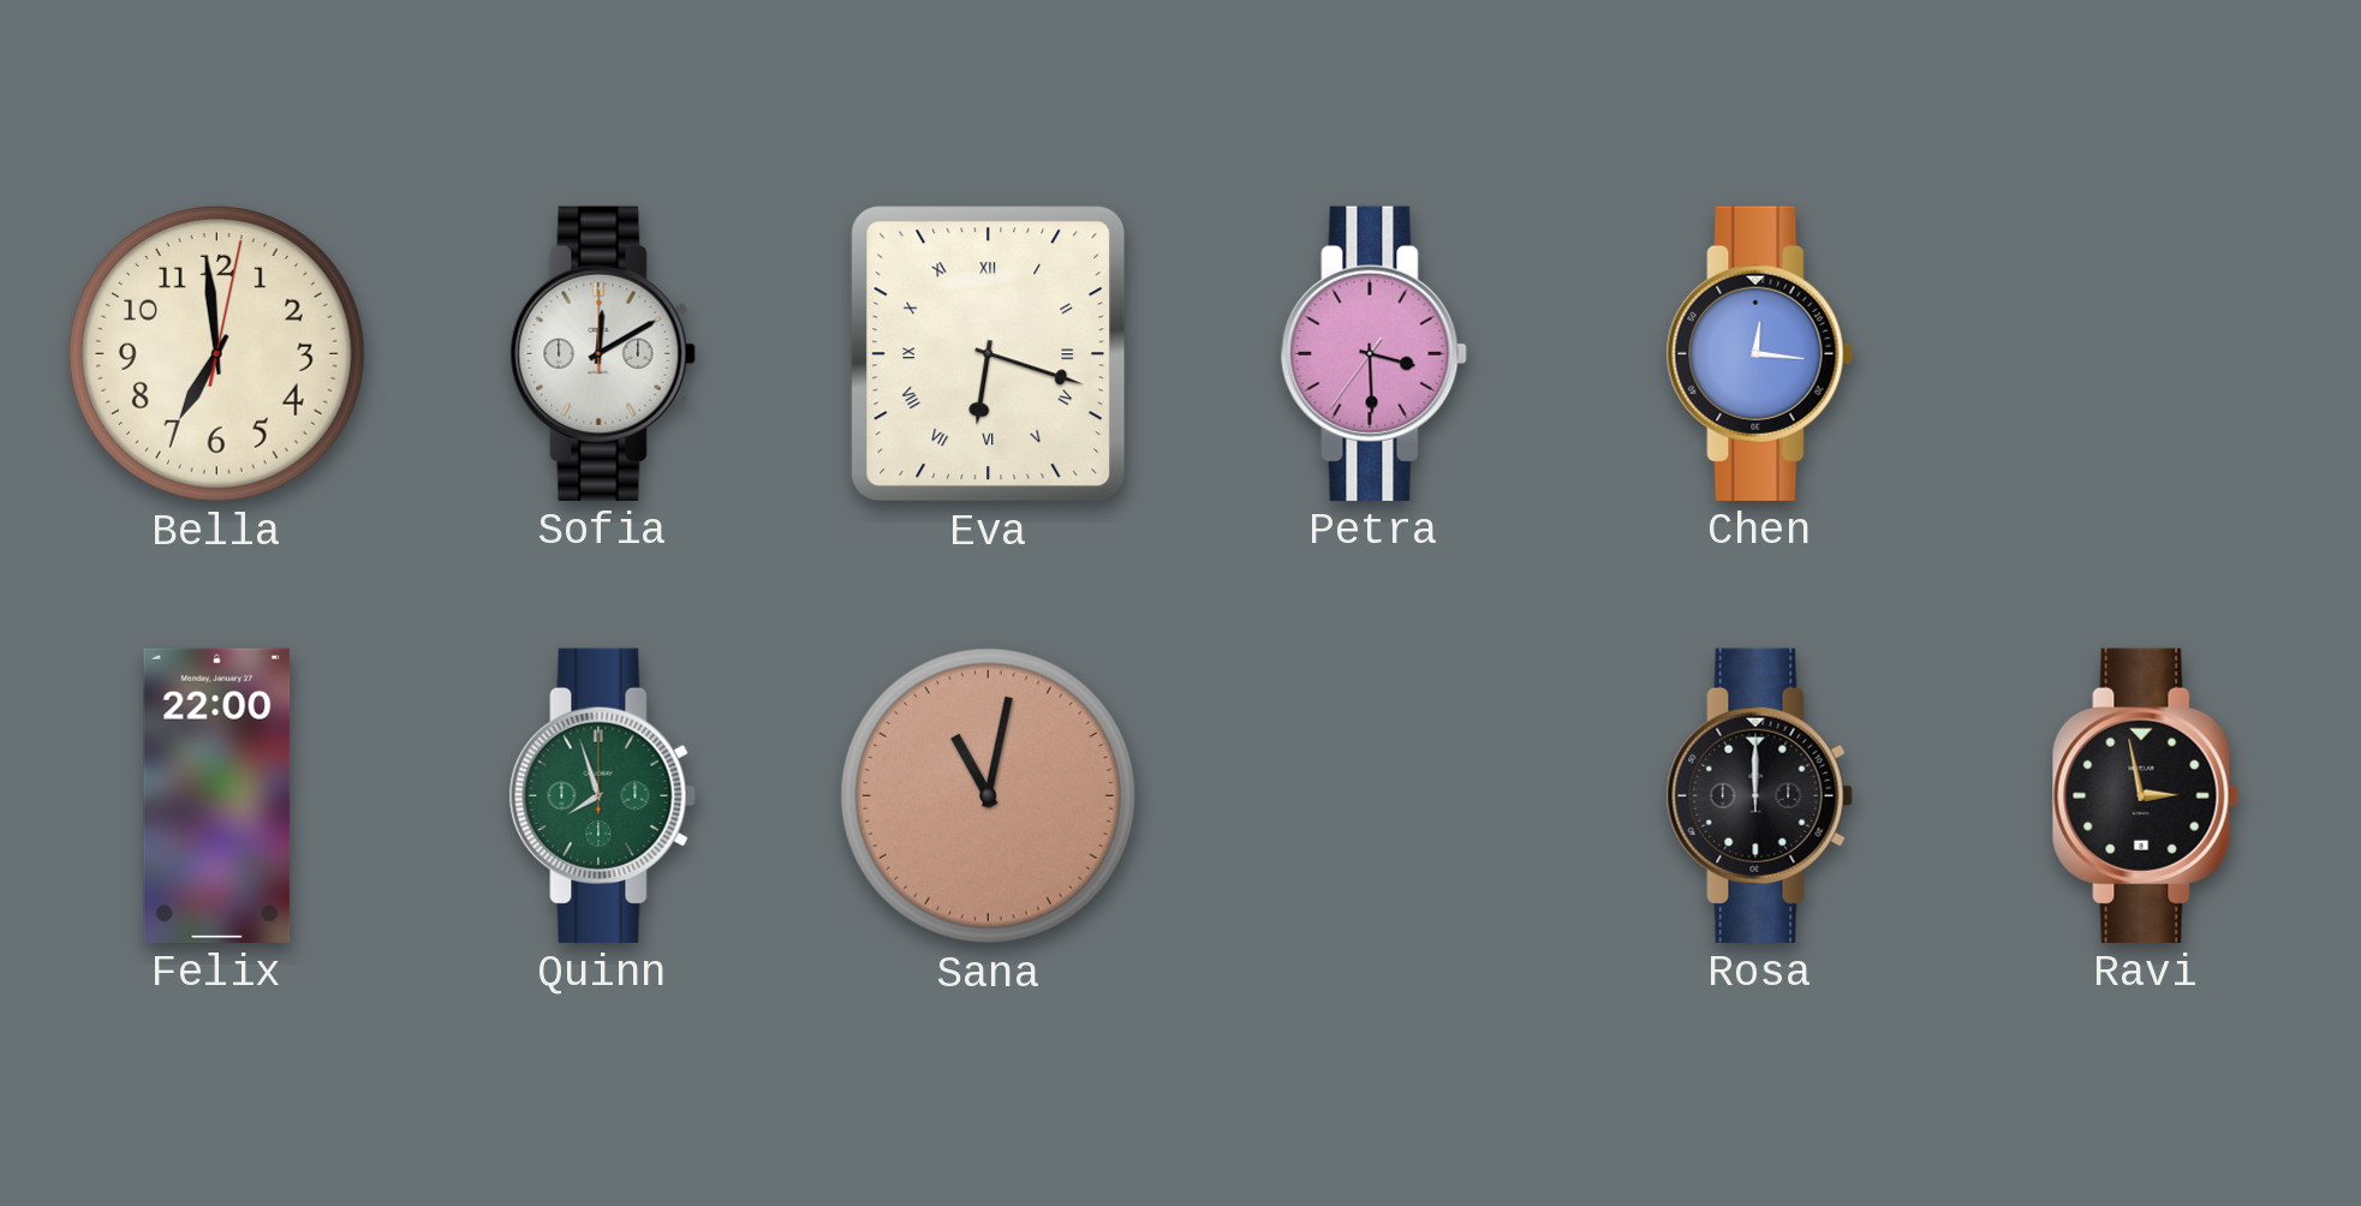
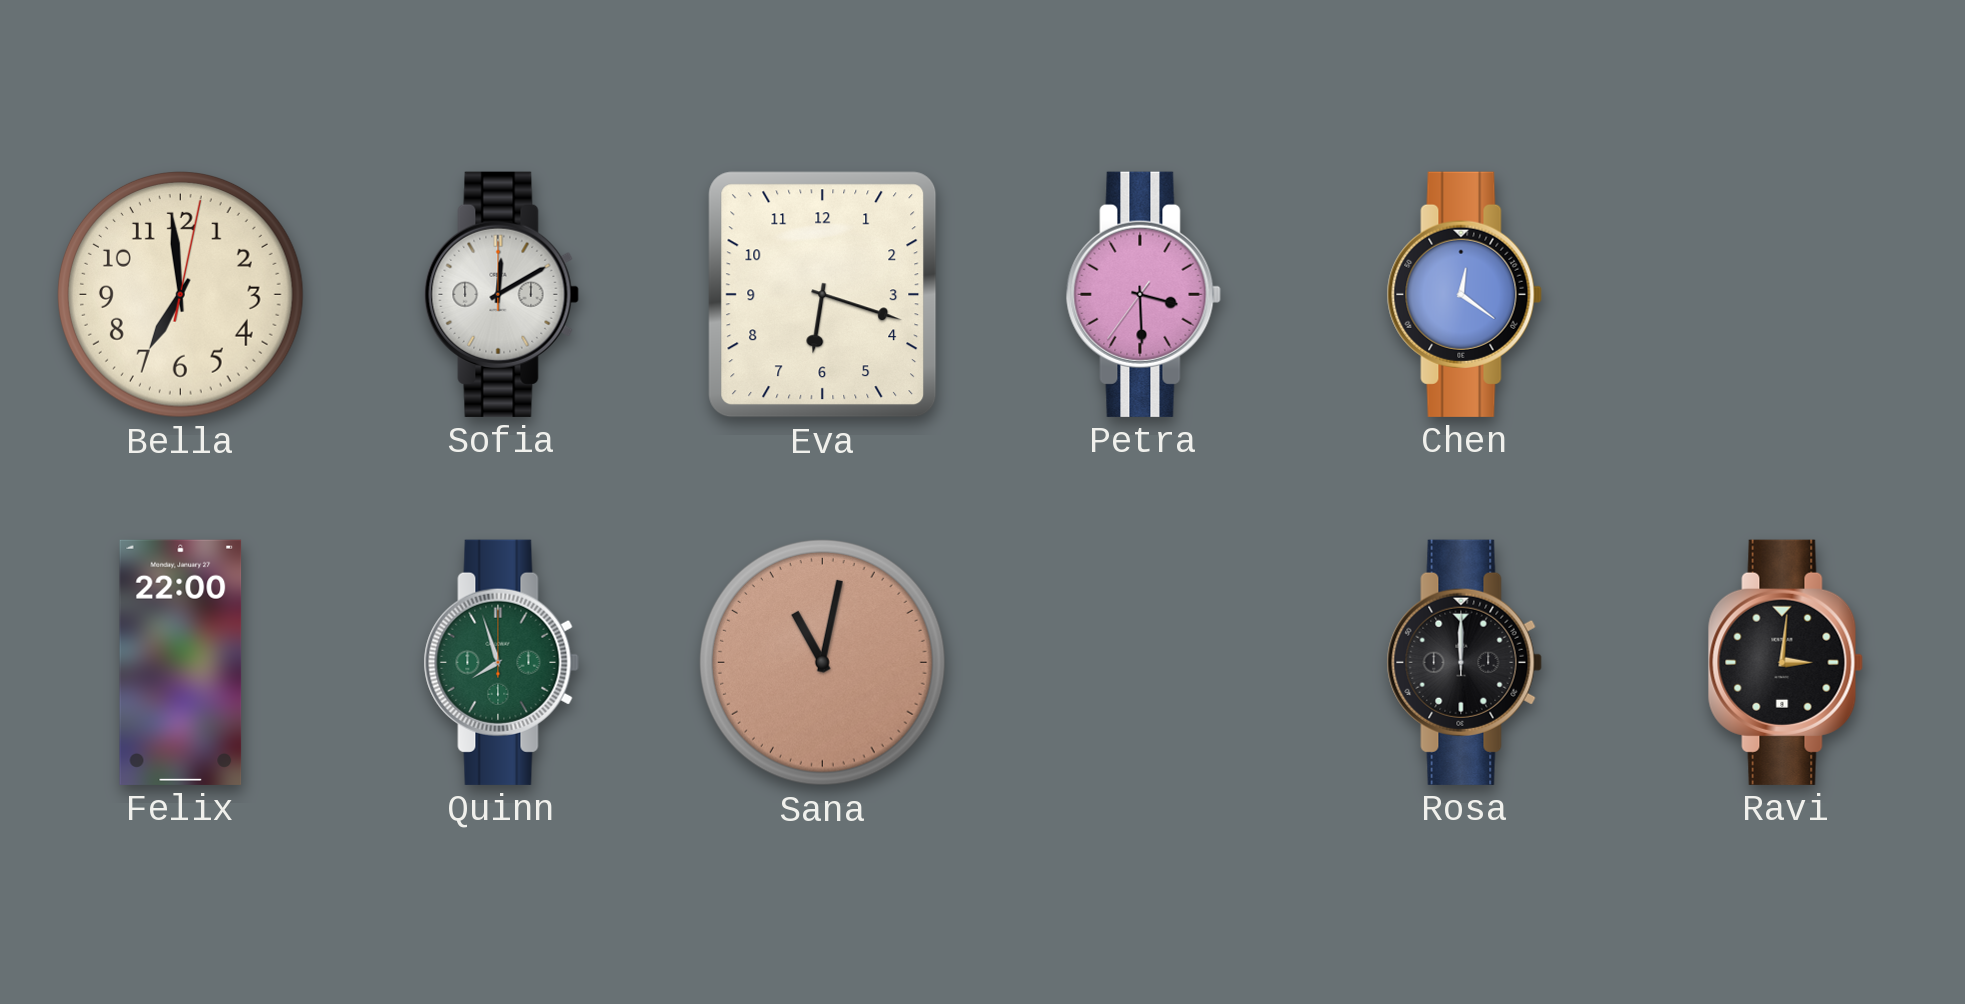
Eva numerals: Roman -> Arabic (823, 295)
Chen: 12:16 -> 12:21 (1464, 294)
Ravi: 2:58 -> 3:01 (1785, 662)
